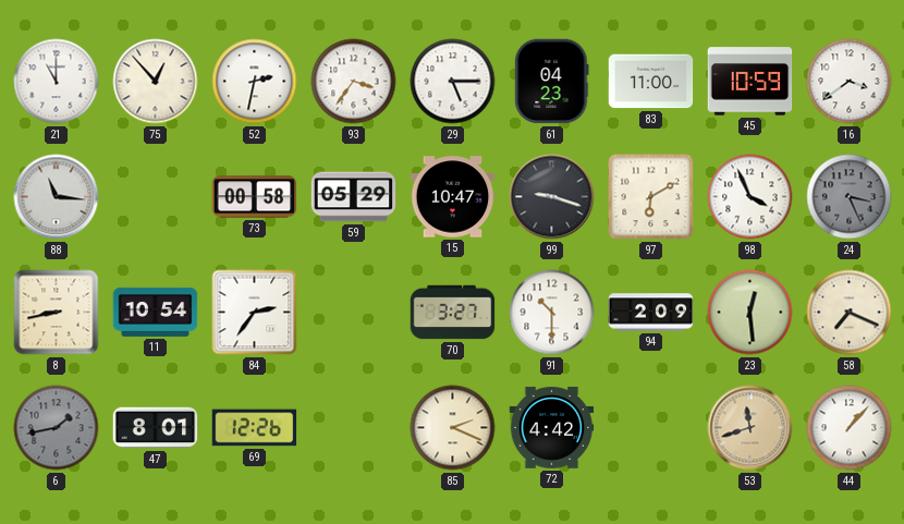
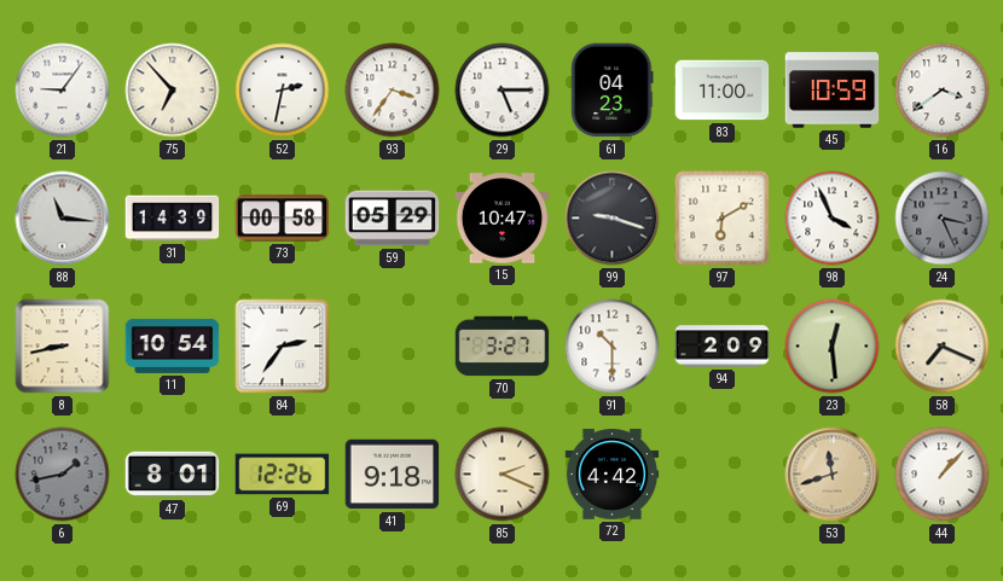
21: 11:00 -> 9:06 (63, 91)
75: 12:53 -> 6:53 (173, 91)
31: none -> 14:39 (173, 219)
41: none -> 9:18 (393, 475)
